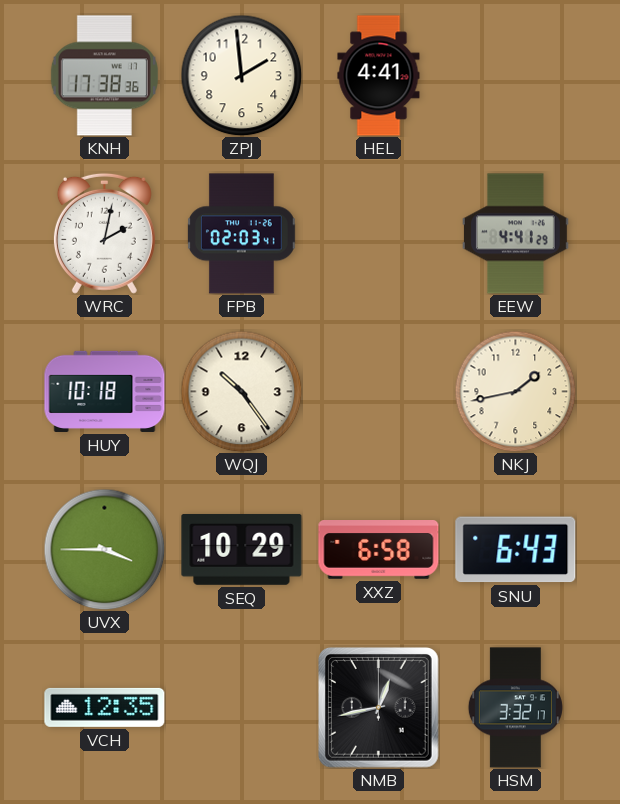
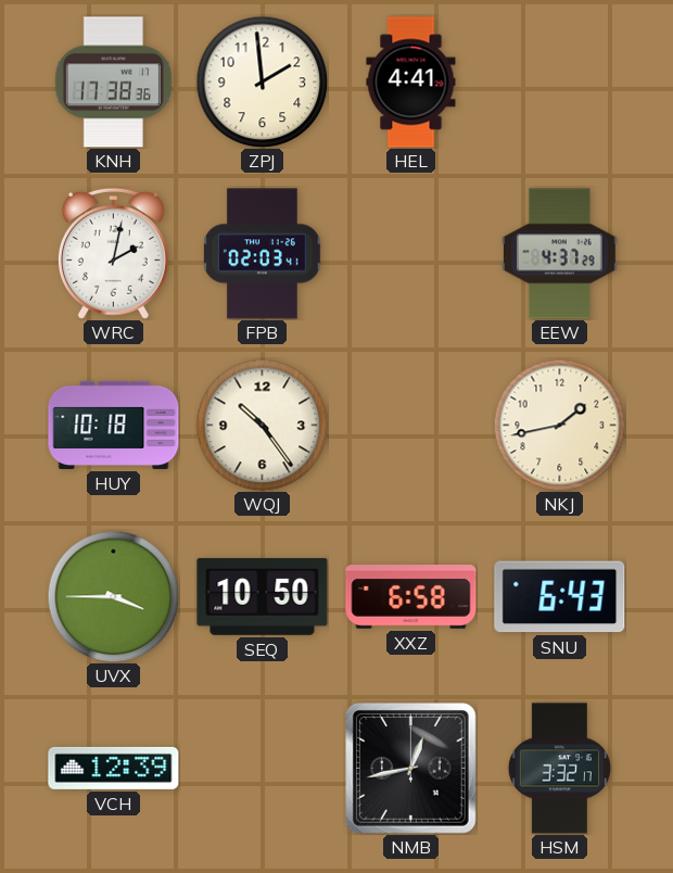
EEW: 4:41 -> 4:37 (559, 254)
SEQ: 10:29 -> 10:50 (263, 596)
VCH: 12:35 -> 12:39 (114, 768)
